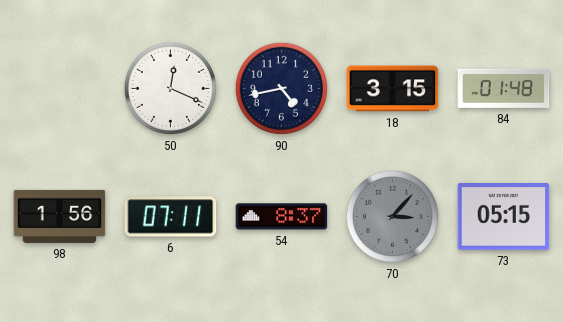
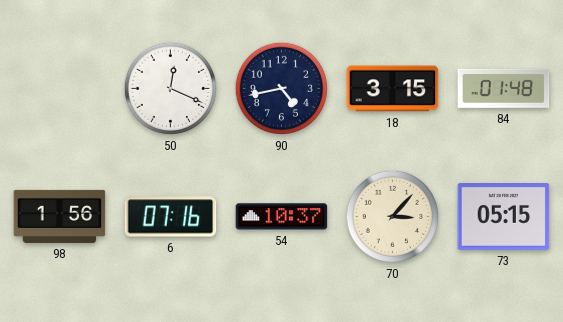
6: 07:11 -> 07:16 (171, 217)
54: 8:37 -> 10:37 (282, 217)
70 dial: grey -> cream (392, 216)
